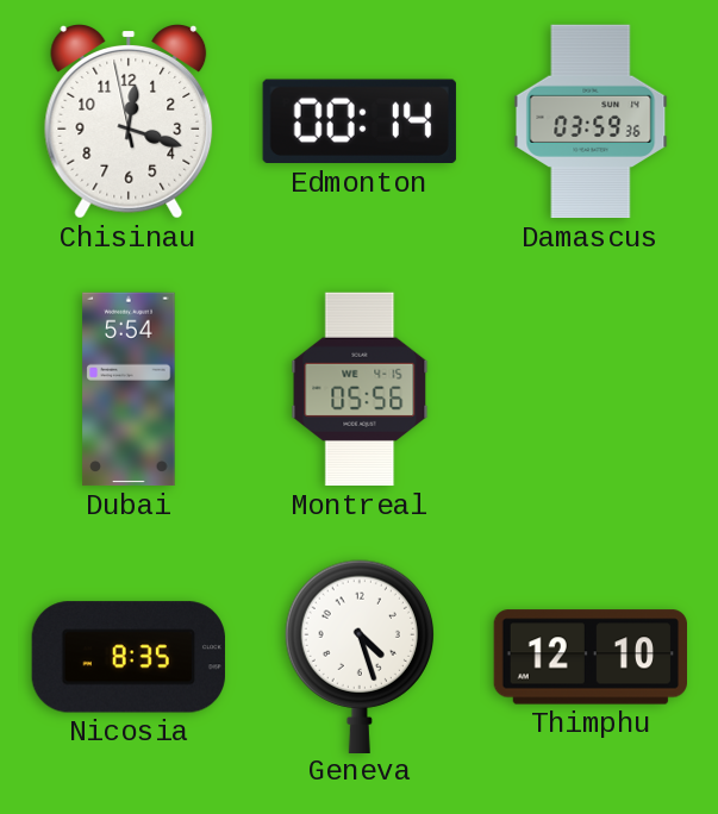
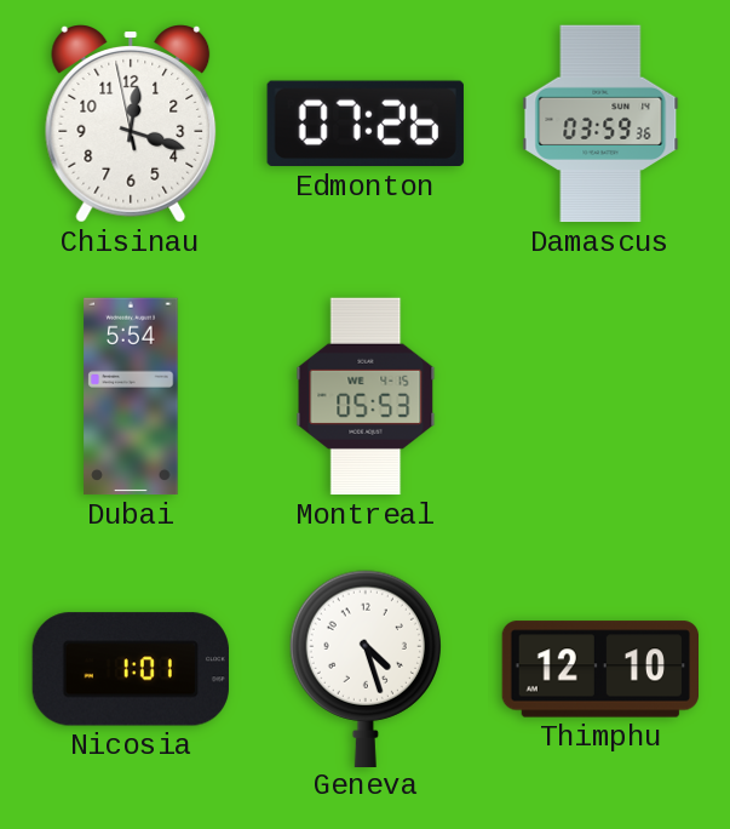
Edmonton: 00:14 -> 07:26 (366, 124)
Montreal: 05:56 -> 05:53 (366, 396)
Nicosia: 8:35 -> 1:01 (131, 669)
